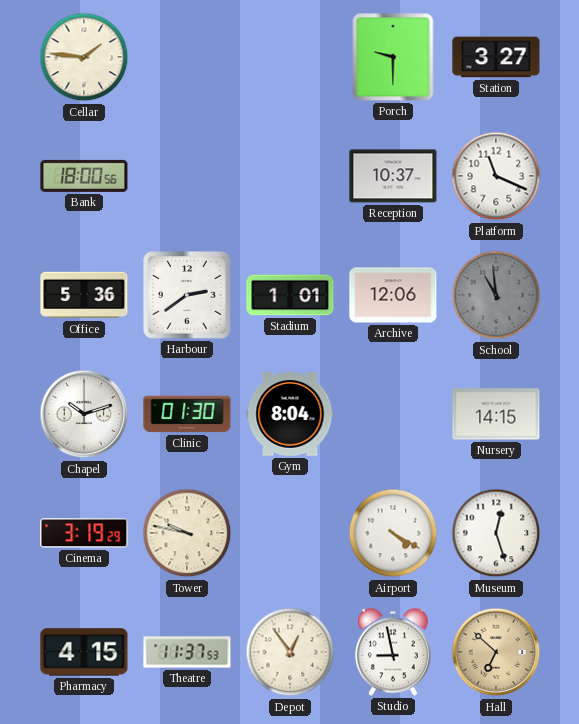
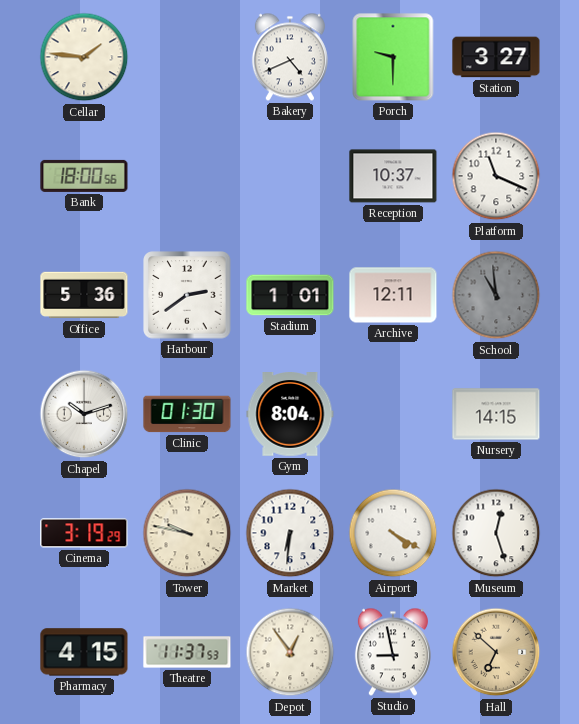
Bakery: none -> 4:41 (290, 57)
Archive: 12:06 -> 12:11 (393, 295)
Market: none -> 6:31 (290, 533)
